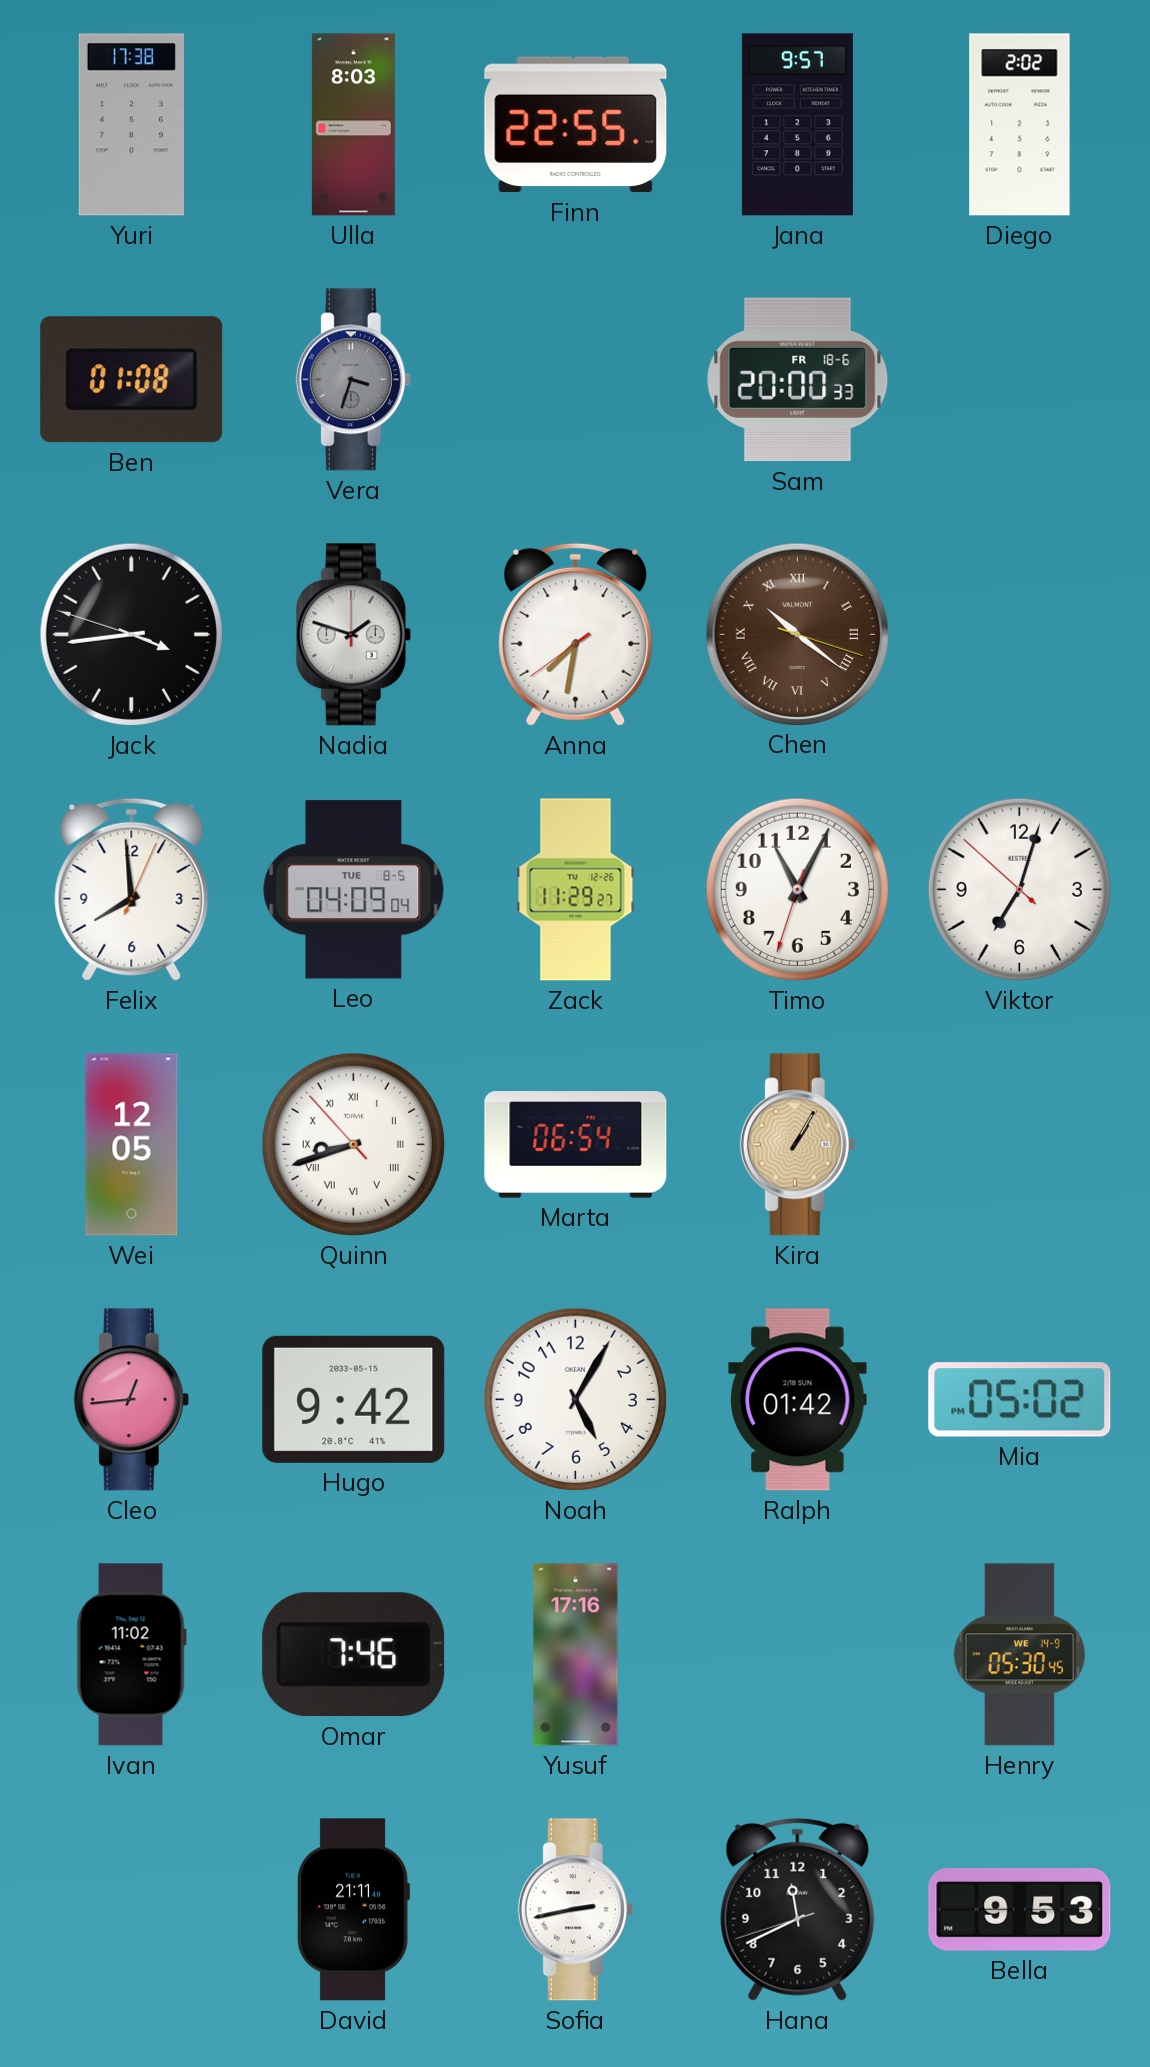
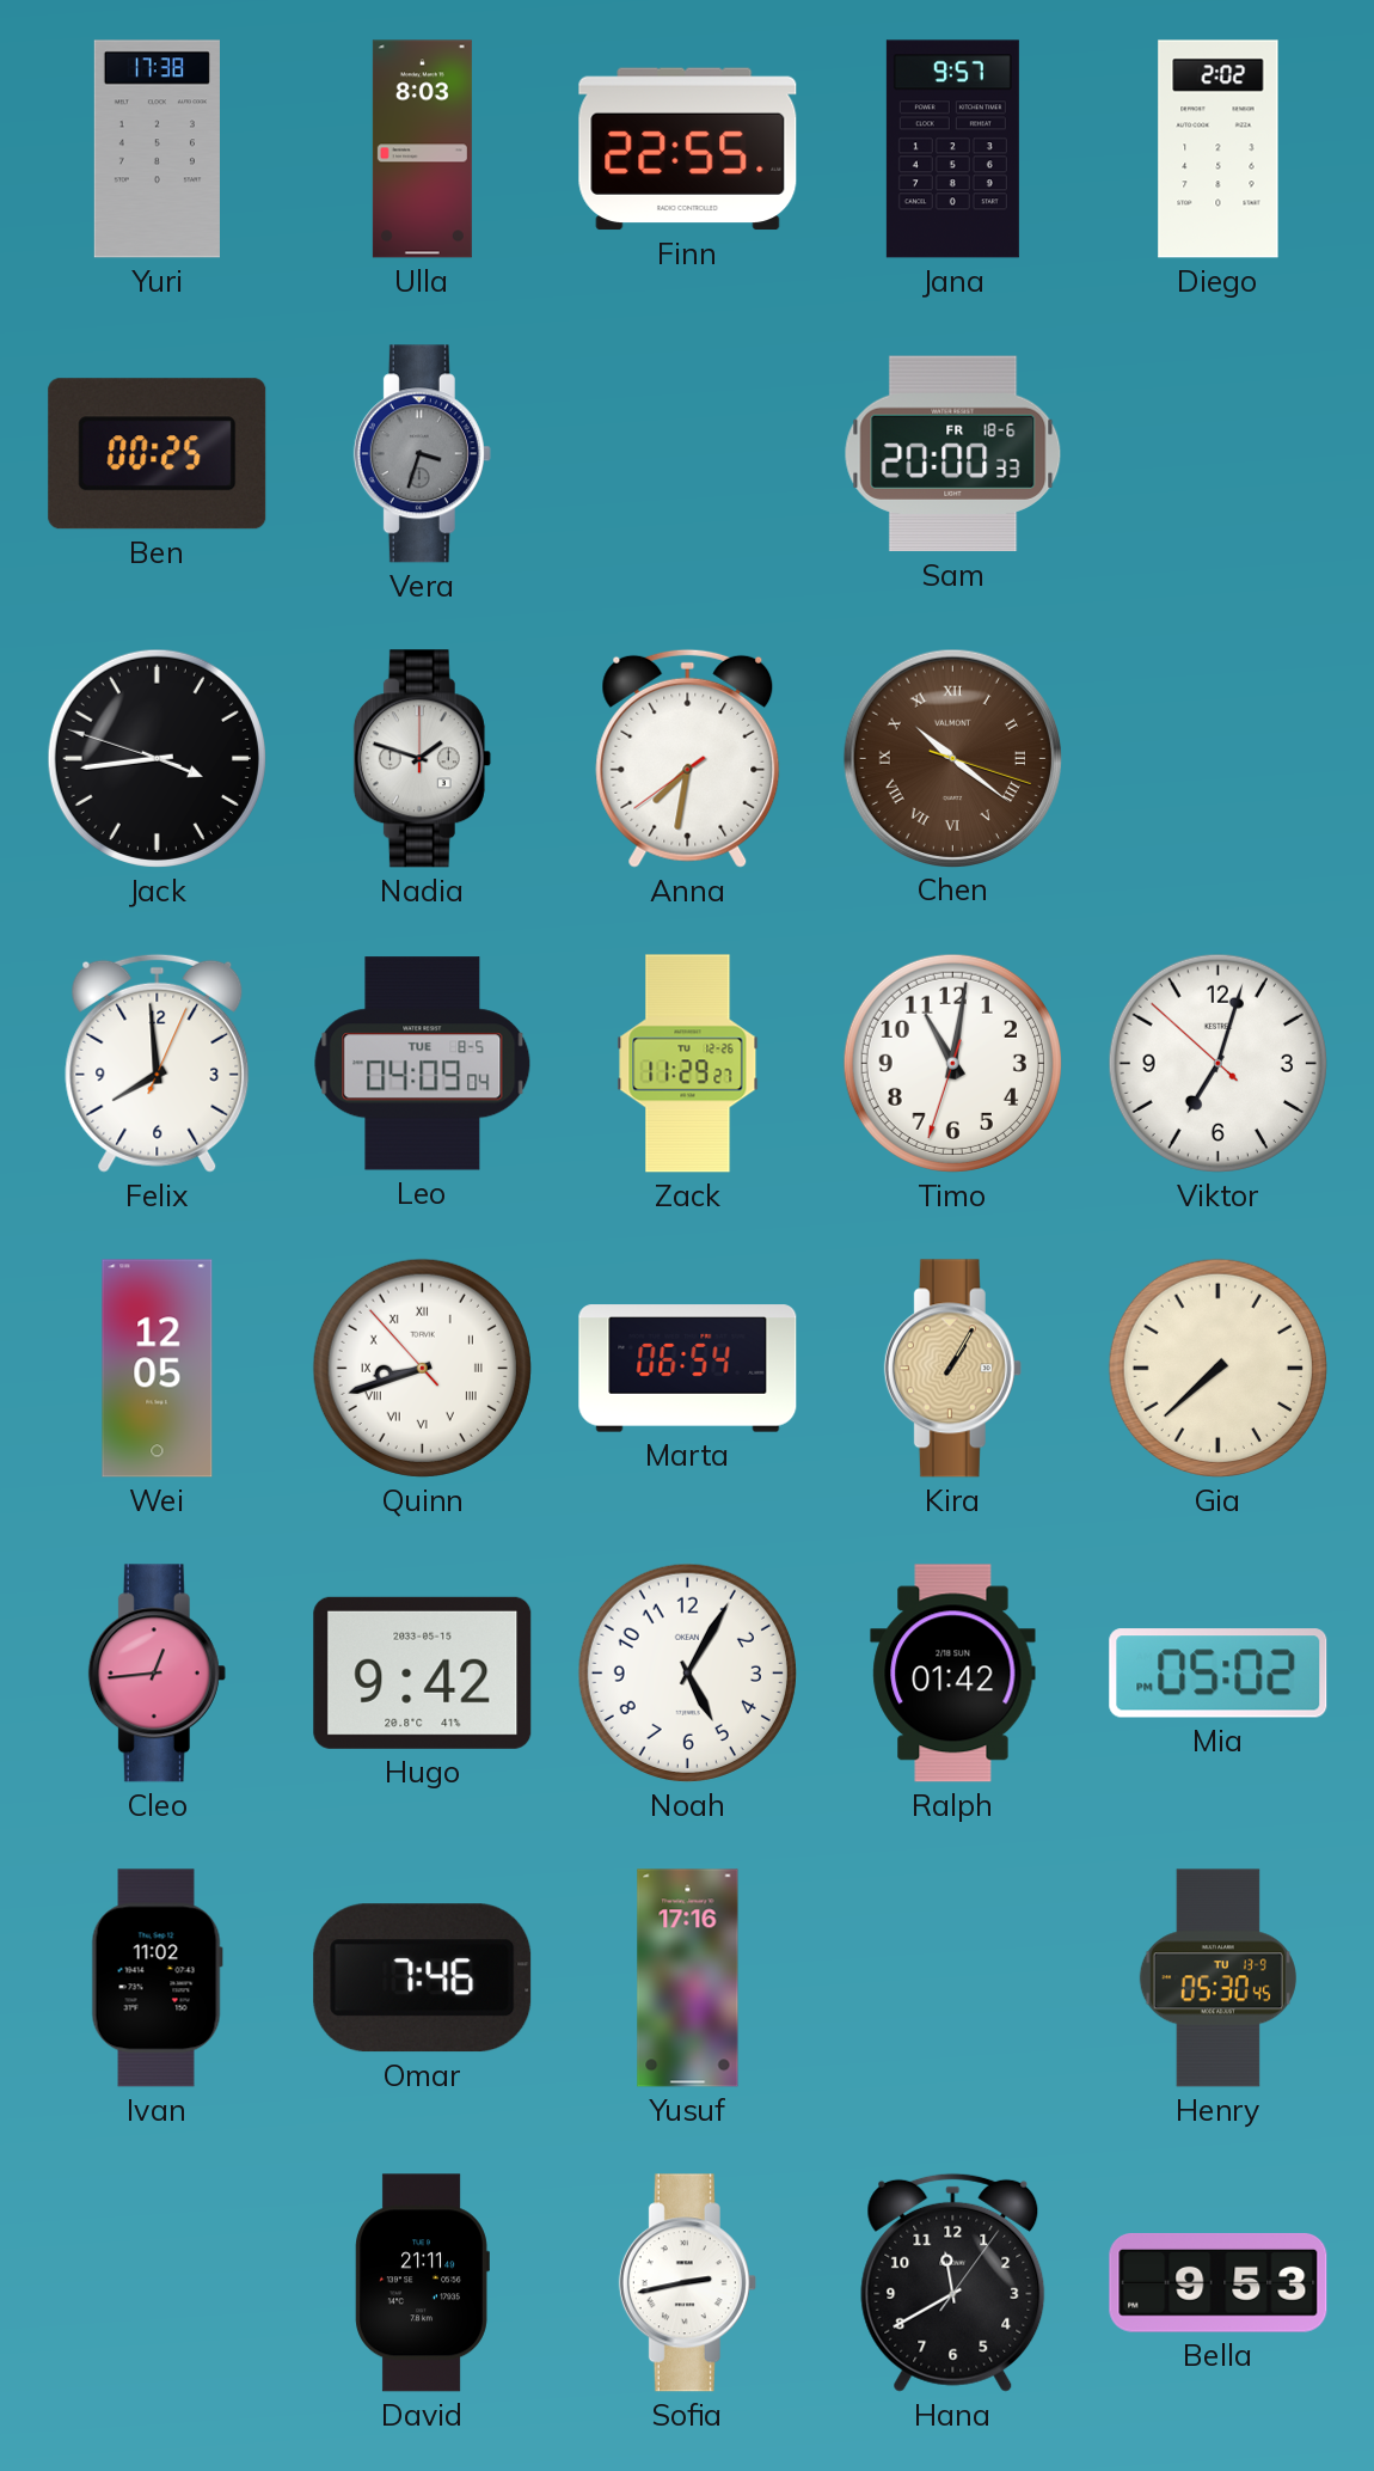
Ben: 01:08 -> 00:25 (158, 454)
Timo: 11:04 -> 11:01 (952, 1063)
Gia: none -> 7:38 (1217, 1368)
Henry date: WE 14-9 -> TU 13-9 (1217, 1978)
Hana: 11:40:42 -> 11:40:06 (953, 2282)
